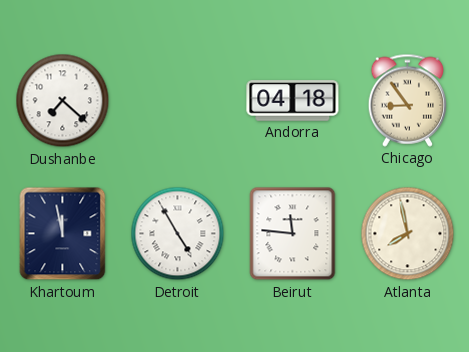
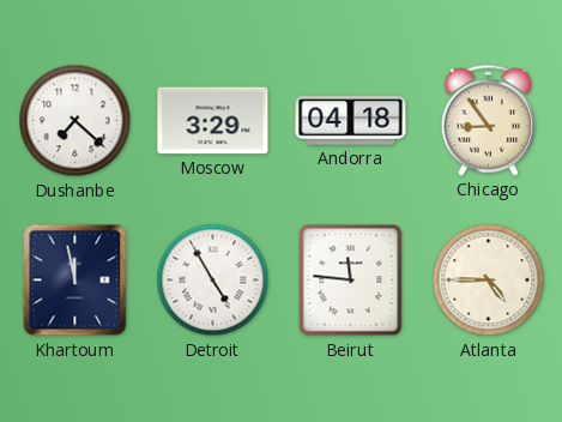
Moscow: none -> 3:29 (213, 121)
Atlanta: 7:58 -> 4:45 (489, 281)
